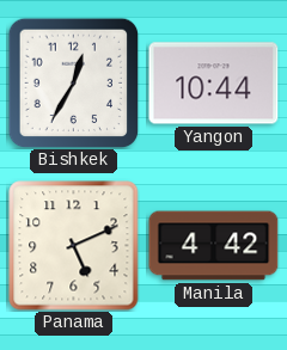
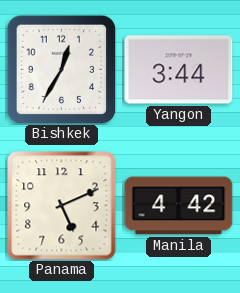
Yangon: 10:44 -> 3:44 (179, 70)
